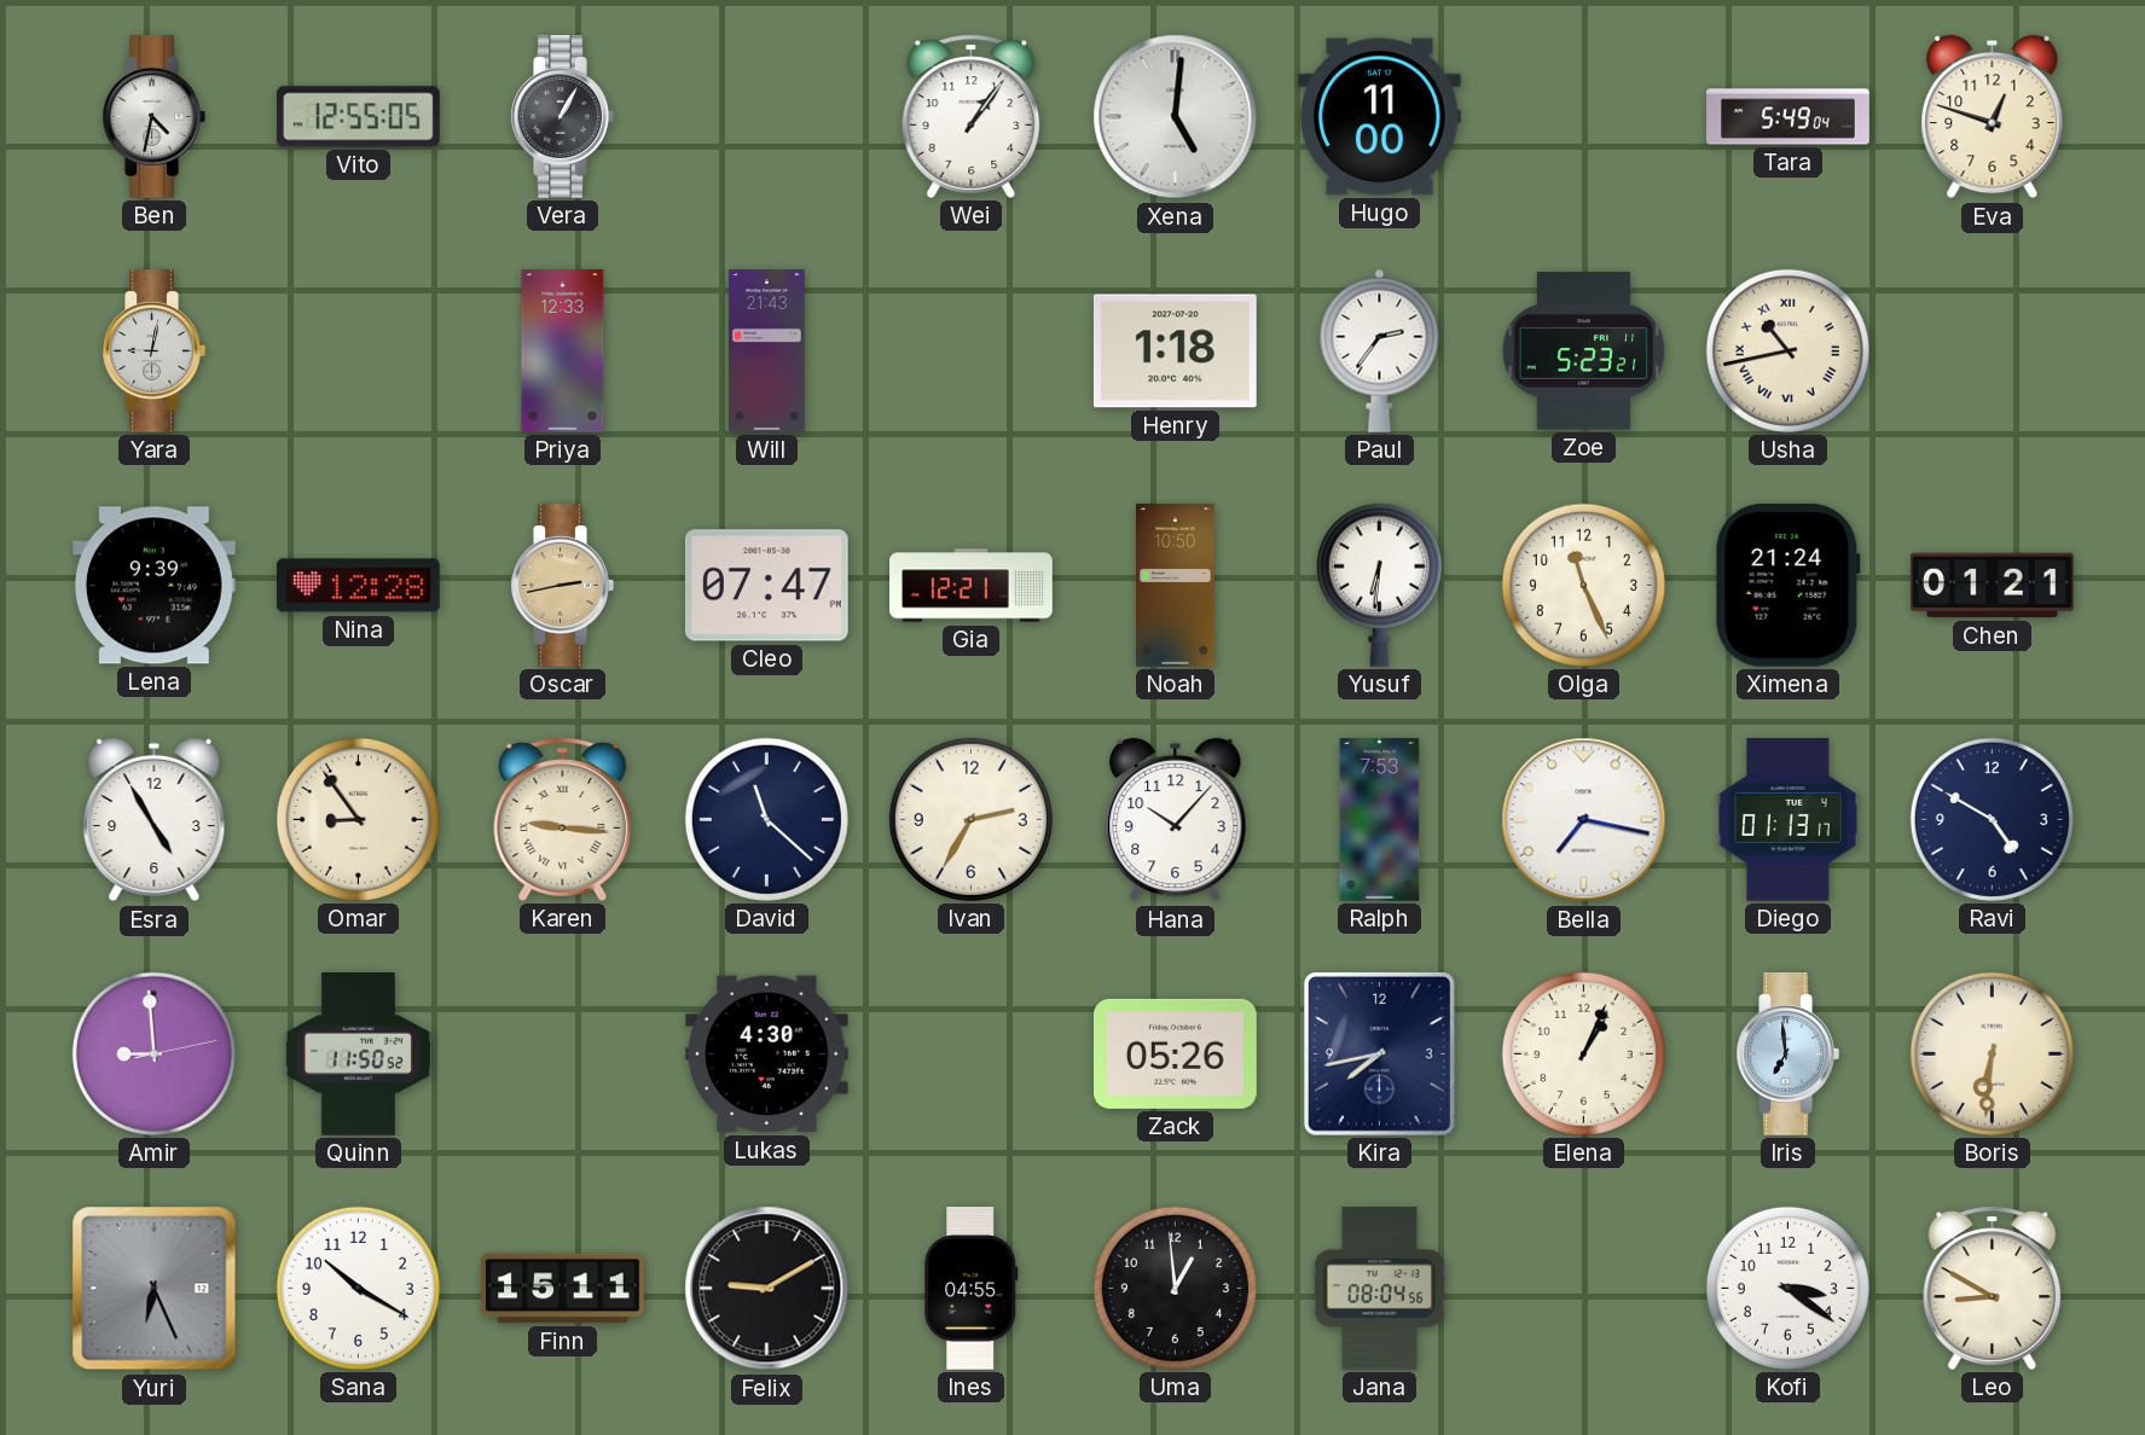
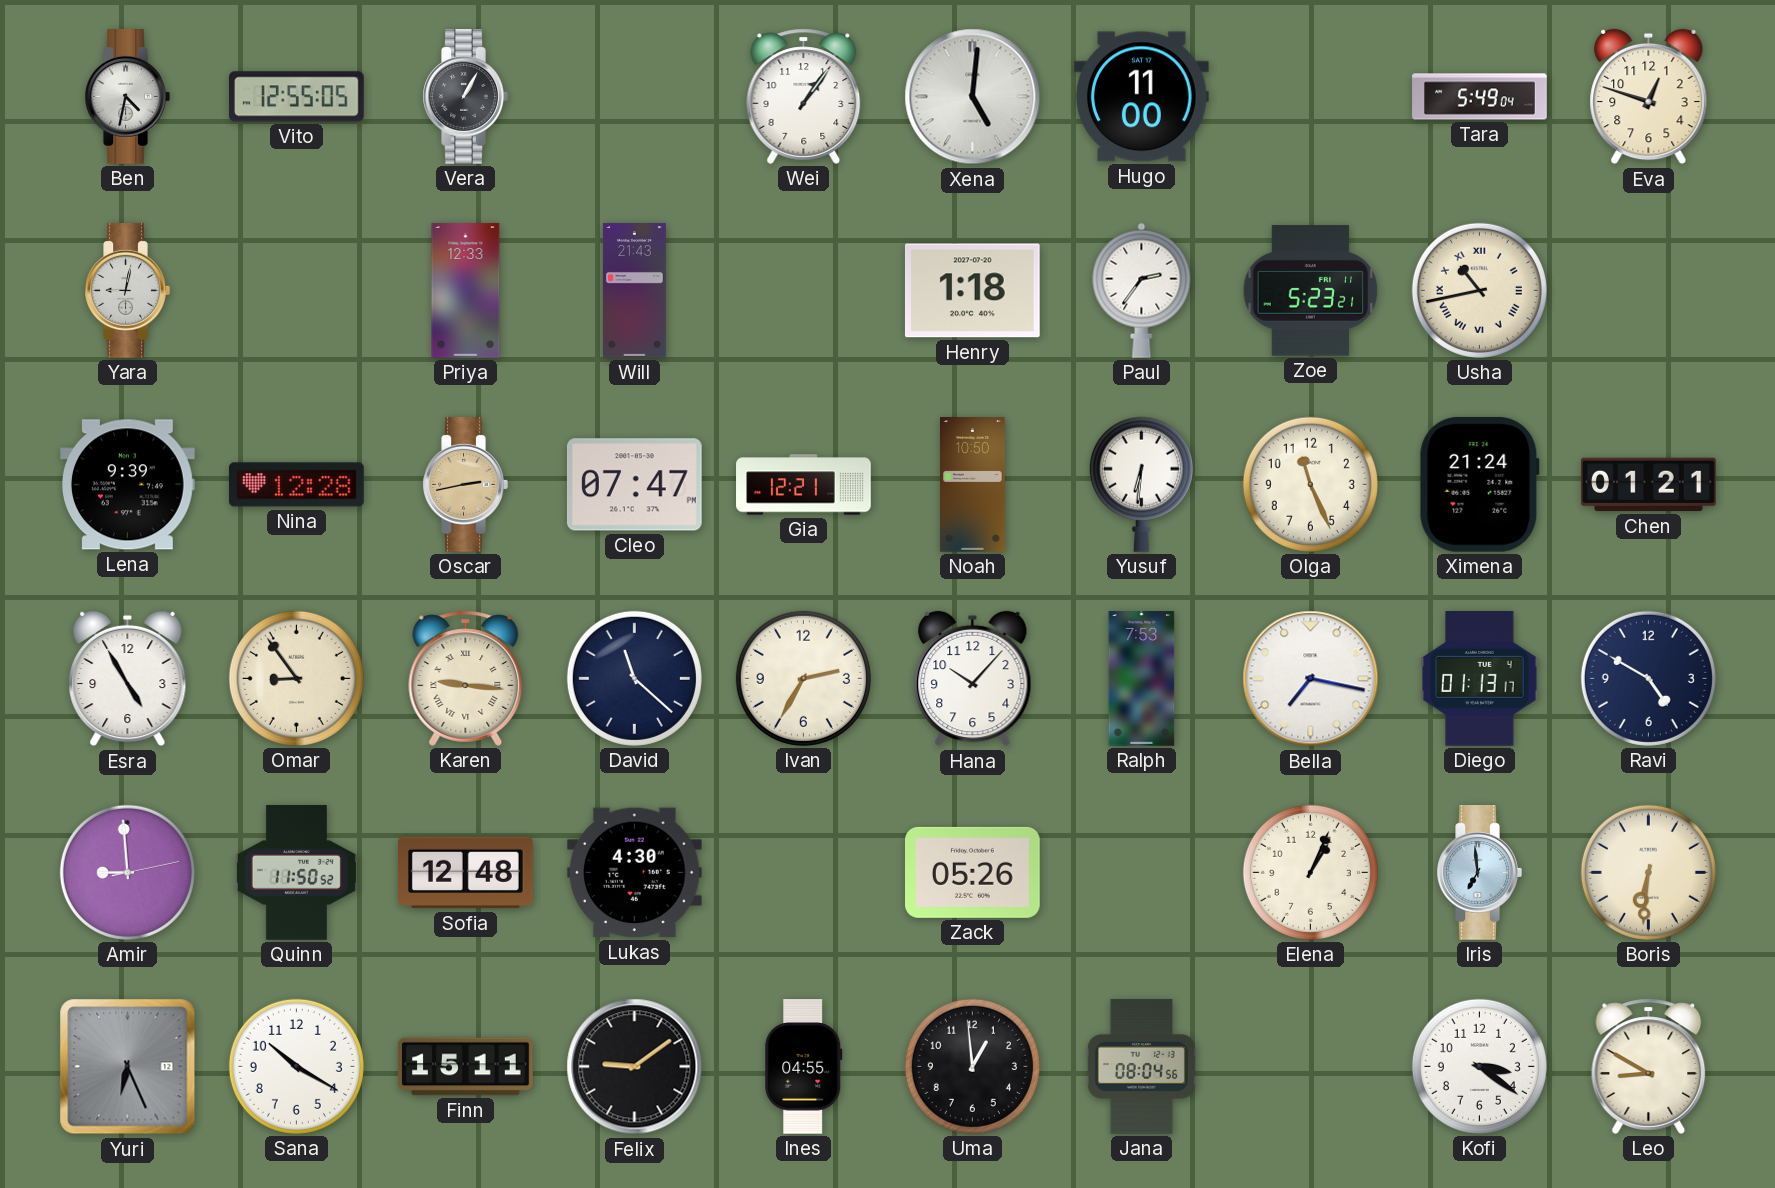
Sofia: none -> 12:48 (466, 873)
Kira: 7:43 -> none (1379, 1053)
Felix: 9:10 -> 9:09 (635, 1067)
